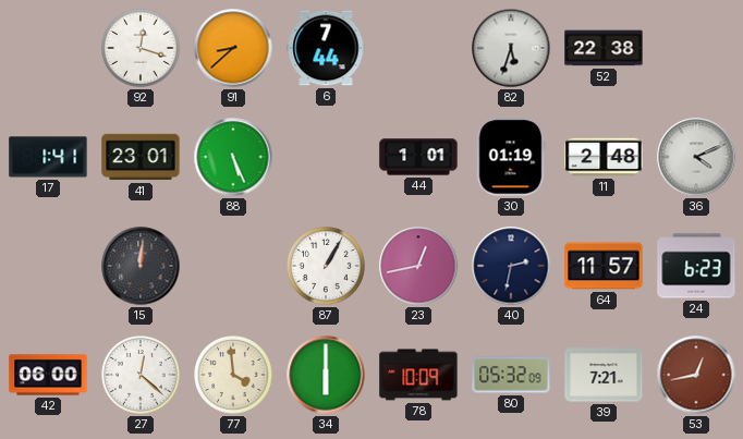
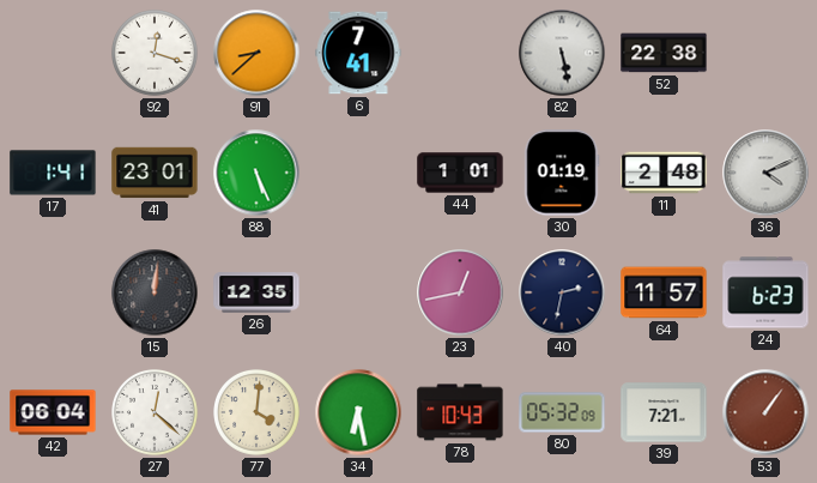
6: 7:44 -> 7:41 (358, 53)
82: 5:33 -> 5:28 (562, 53)
26: none -> 12:35 (256, 292)
87: 1:05 -> none (327, 267)
42: 06:00 -> 06:04 (53, 412)
77: 3:59 -> 4:01 (258, 413)
34: 6:00 -> 6:28 (358, 412)
78: 10:09 -> 10:43 (460, 412)
53: 12:43 -> 1:06 (765, 412)
